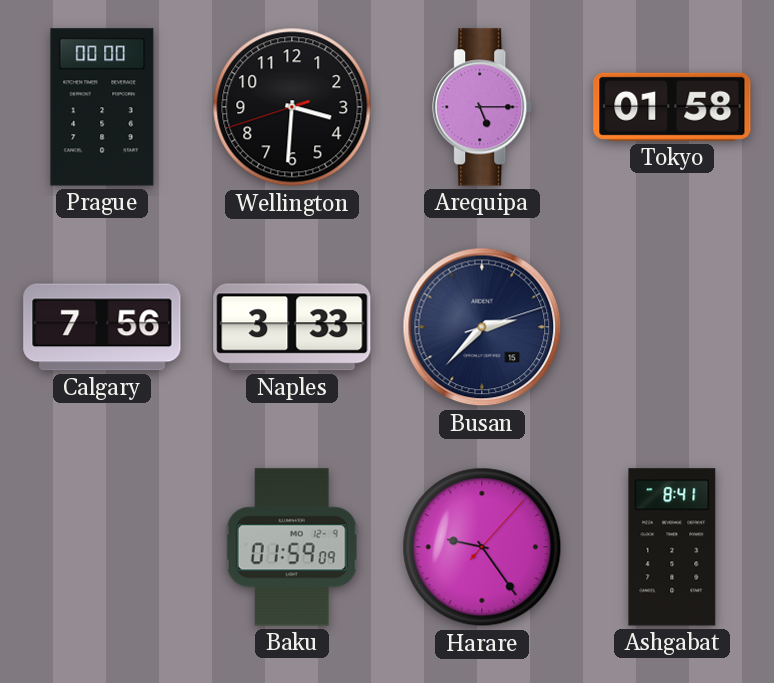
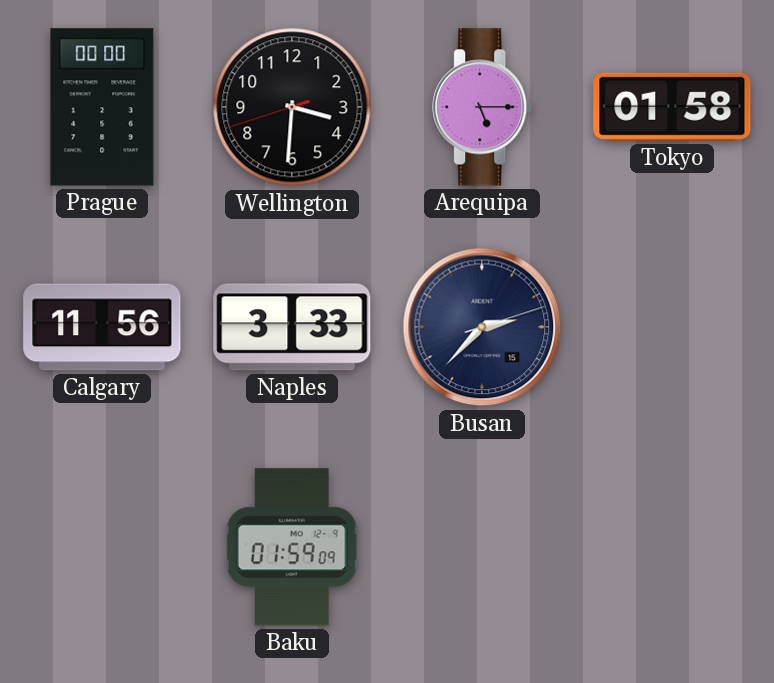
Calgary: 7:56 -> 11:56 (102, 327)
Harare: 9:24 -> none (482, 547)
Ashgabat: 8:41 -> none (672, 547)
